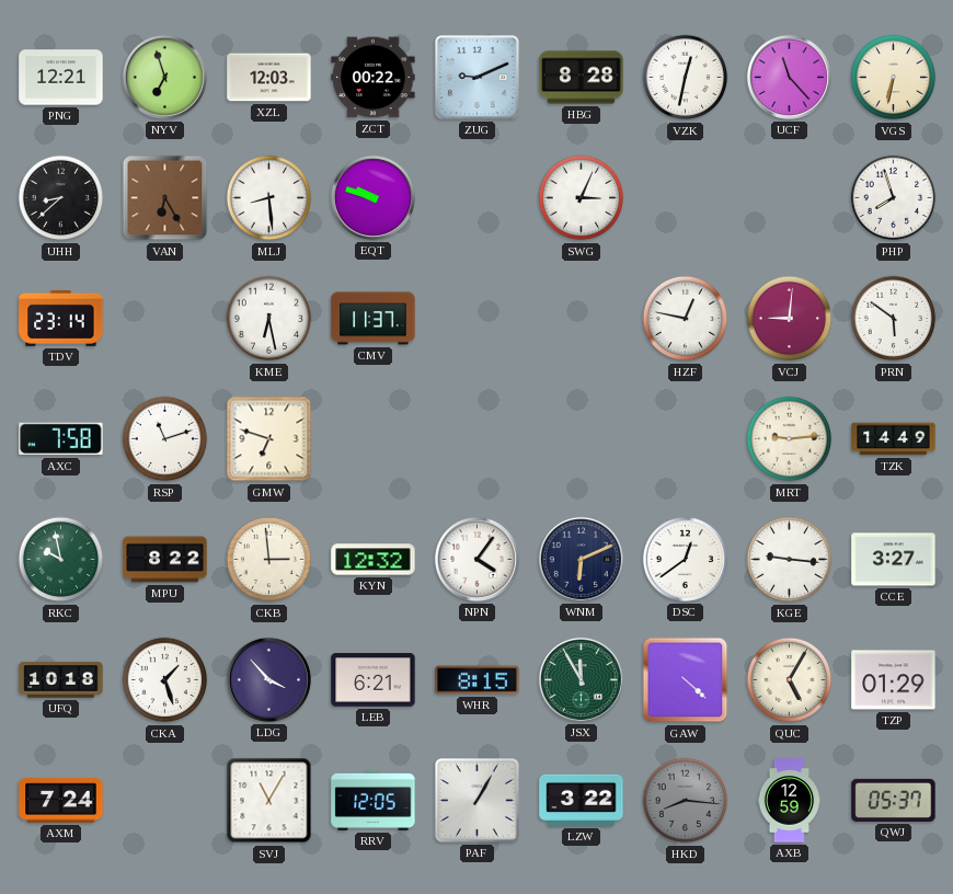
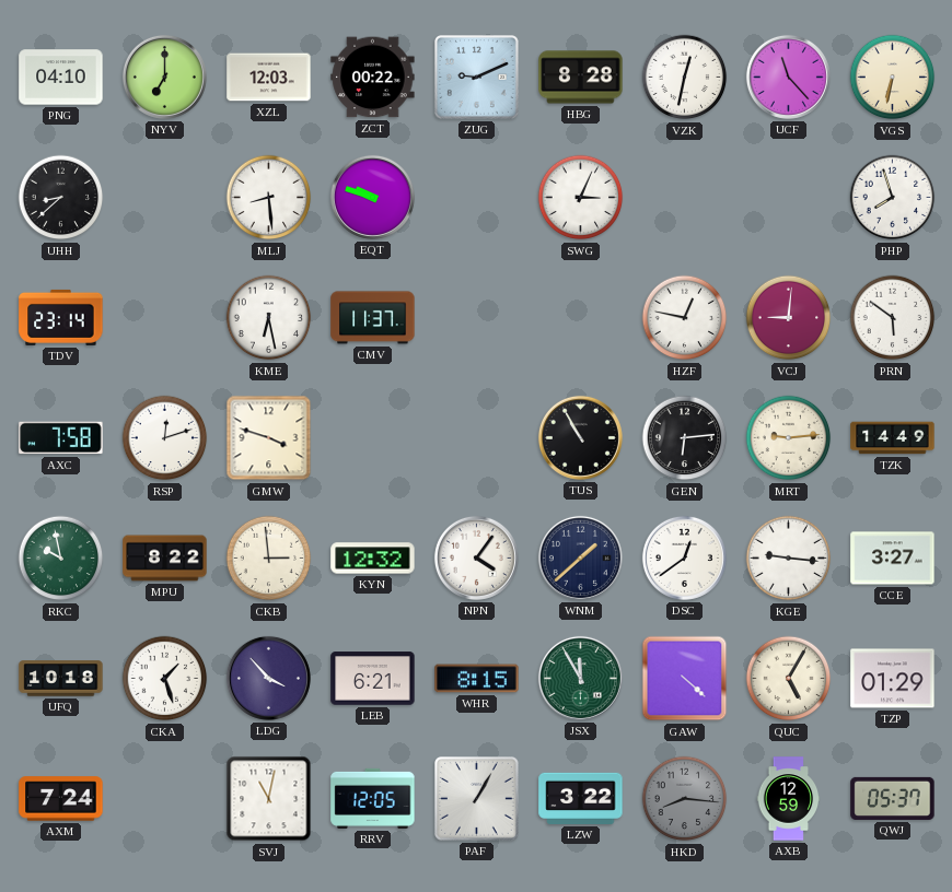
PNG: 12:21 -> 04:10 (61, 78)
NYV: 6:57 -> 7:00 (164, 77)
VAN: 6:25 -> none (165, 198)
RSP: 11:12 -> 12:12 (165, 438)
GMW: 6:48 -> 3:48 (269, 438)
TUS: none -> 10:55 (580, 437)
GEN: none -> 6:14 (685, 438)
WNM: 6:11 -> 1:38 (580, 557)
SVJ: 11:05 -> 11:02 (269, 799)
